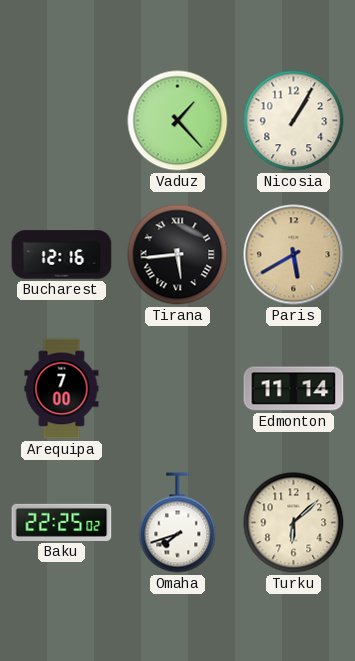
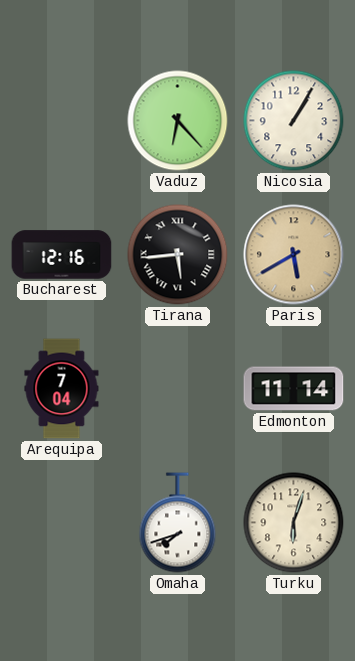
Vaduz: 1:23 -> 6:23 (178, 121)
Arequipa: 7:00 -> 7:04 (62, 389)
Baku: 22:25 -> none (62, 522)
Turku: 6:08 -> 6:03 (294, 523)
